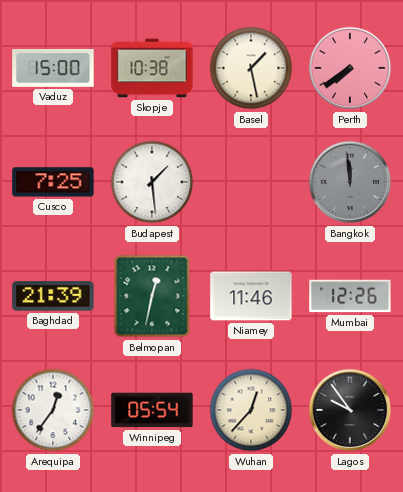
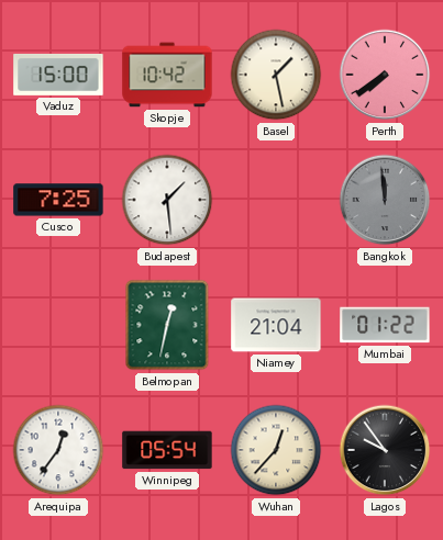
Skopje: 10:38 -> 10:42 (167, 75)
Baghdad: 21:39 -> none (53, 296)
Niamey: 11:46 -> 21:04 (276, 325)
Mumbai: 12:26 -> 01:22 (385, 325)
